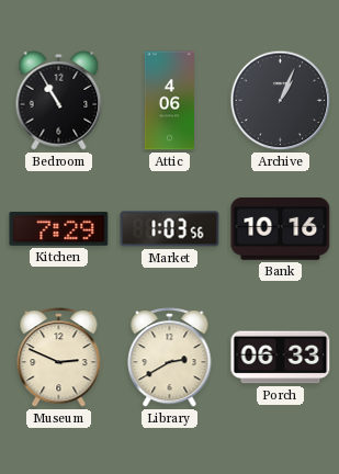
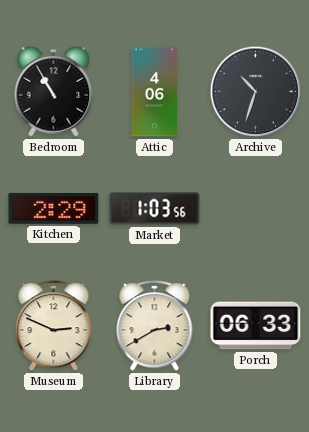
Archive: 1:04 -> 10:33 (256, 92)
Kitchen: 7:29 -> 2:29 (54, 208)
Bank: 10:16 -> none (281, 228)
